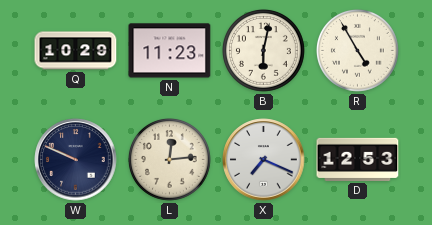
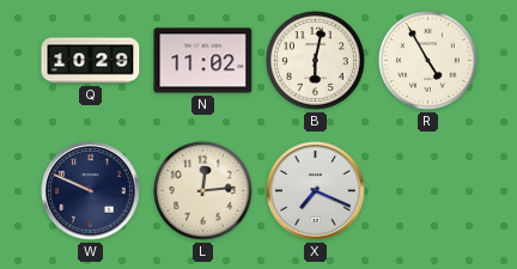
N: 11:23 -> 11:02 (203, 61)
D: 12:53 -> none (358, 159)
